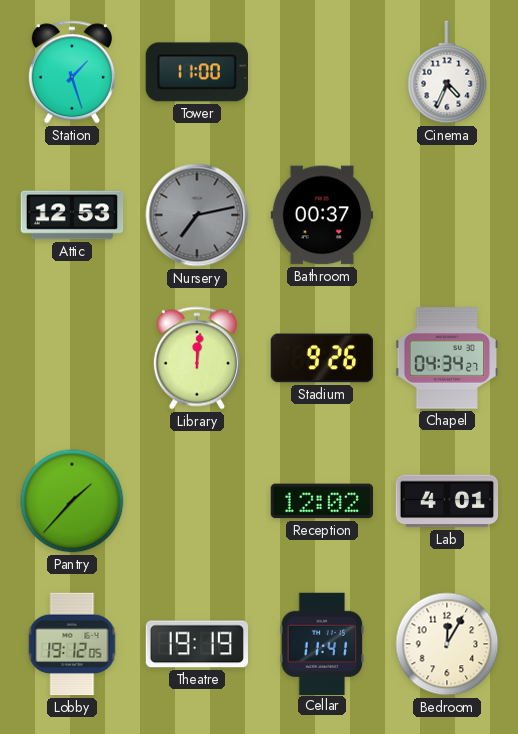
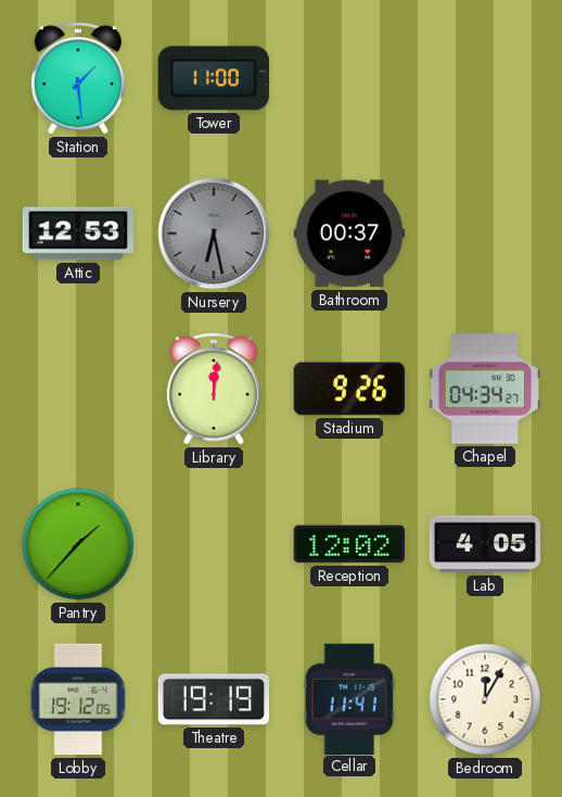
Station: 1:27 -> 1:29 (78, 78)
Cinema: 4:34 -> none (447, 72)
Nursery: 7:13 -> 6:28 (214, 233)
Lab: 4:01 -> 4:05 (485, 544)
